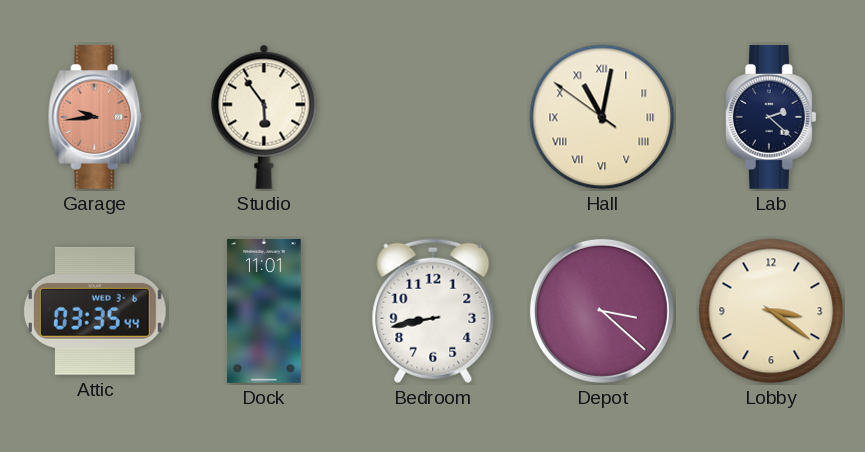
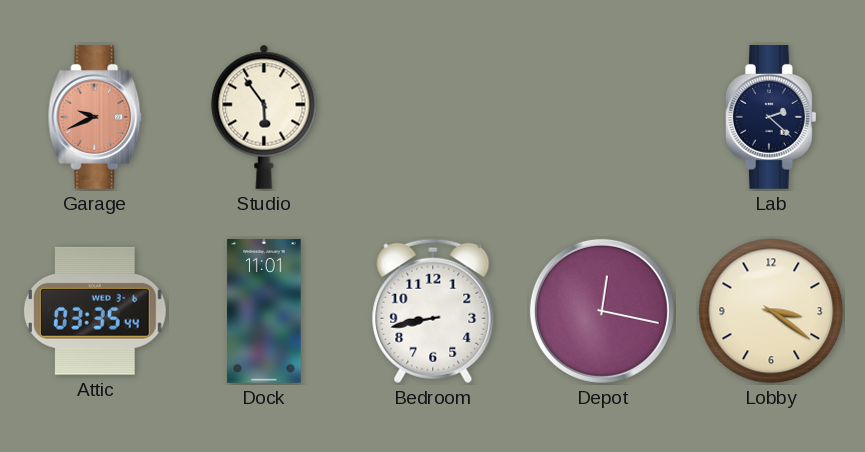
Garage: 9:44 -> 9:41 (95, 117)
Hall: 11:01 -> none (602, 117)
Depot: 3:22 -> 12:17 (602, 311)
